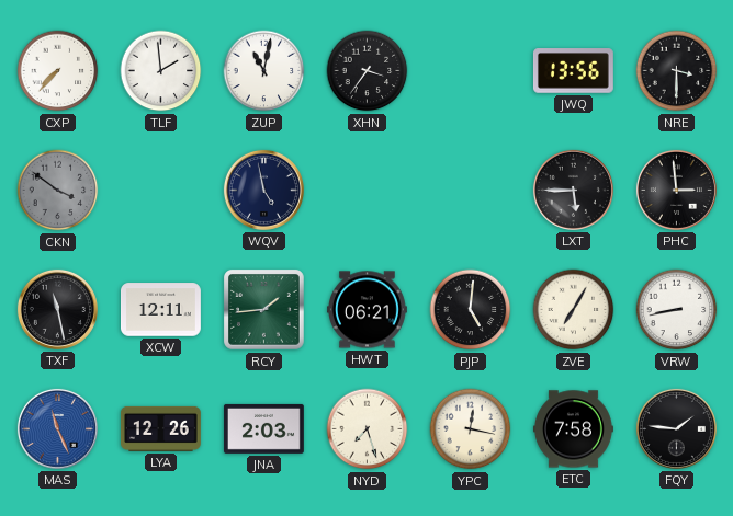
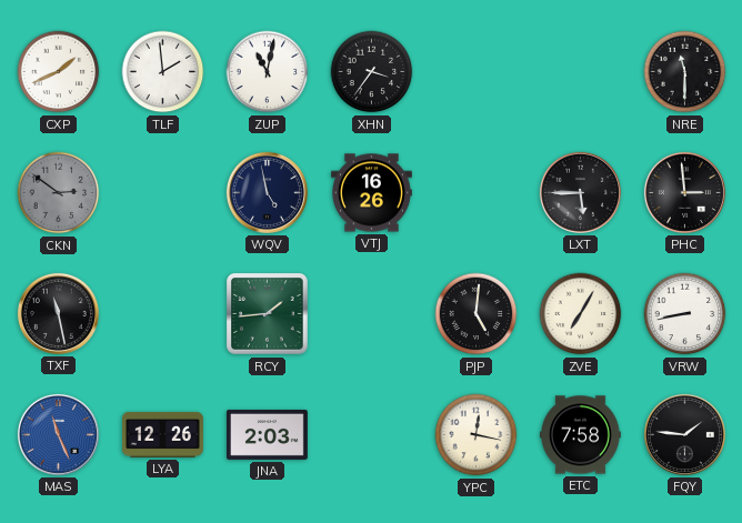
CXP: 7:37 -> 1:41 (59, 72)
JWQ: 13:56 -> none (573, 71)
NRE: 3:30 -> 11:30 (685, 72)
CKN: 3:51 -> 2:51 (59, 193)
VTJ: none -> 16:26 (371, 193)
XCW: 12:11 -> none (160, 310)
HWT: 06:21 -> none (366, 310)
NYD: 7:27 -> none (368, 429)
